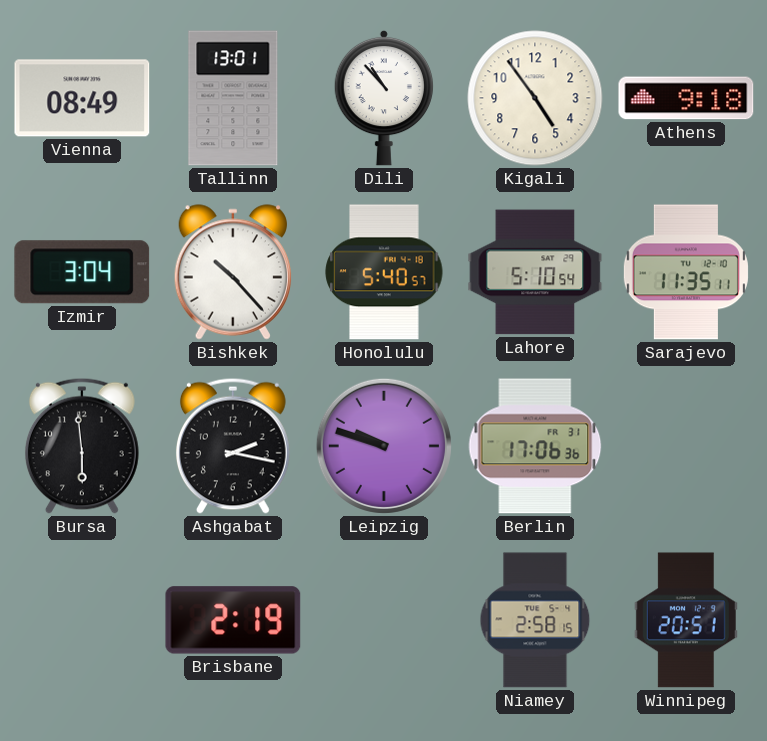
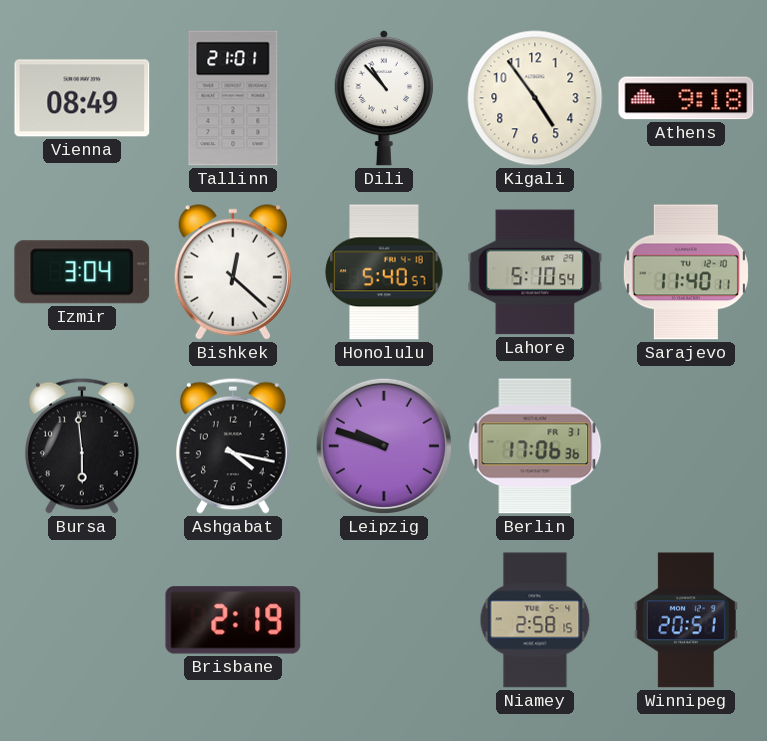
Tallinn: 13:01 -> 21:01 (233, 98)
Bishkek: 10:23 -> 12:22 (233, 272)
Sarajevo: 11:35 -> 11:40 (686, 272)
Ashgabat: 2:17 -> 4:17 (233, 446)
